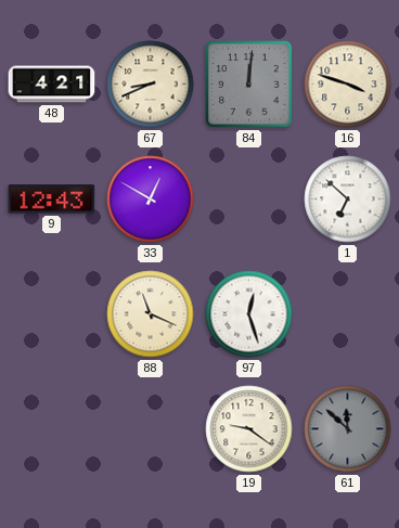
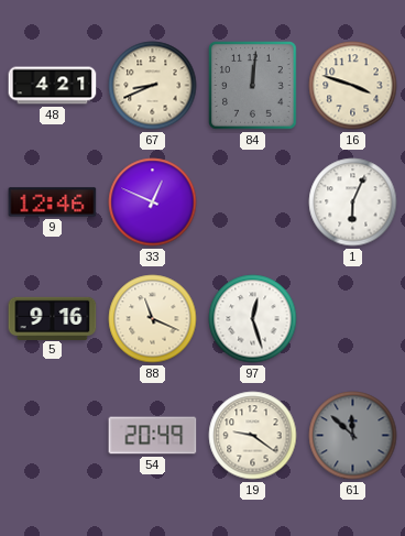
9: 12:43 -> 12:46 (53, 203)
33: 12:50 -> 12:49 (153, 203)
1: 6:52 -> 6:04 (353, 203)
5: none -> 9:16 (53, 318)
54: none -> 20:49 (153, 436)
